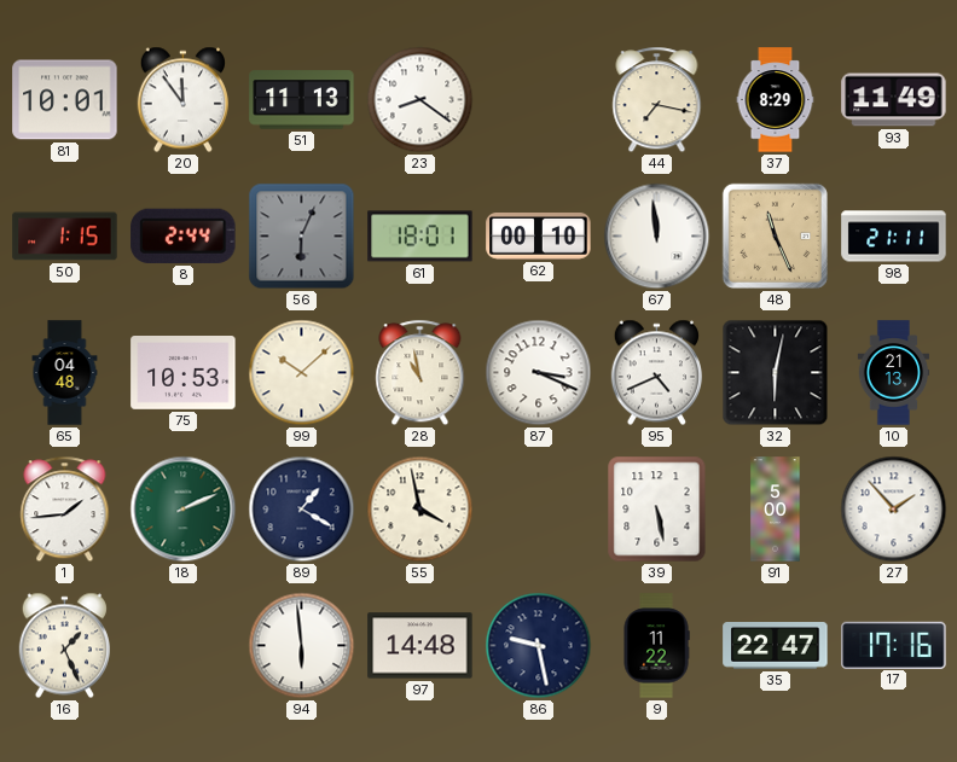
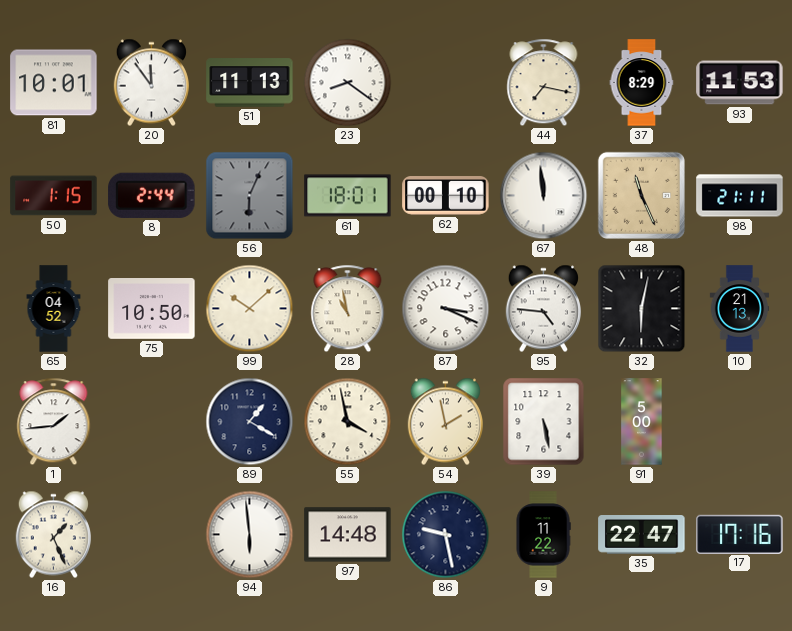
93: 11:49 -> 11:53 (740, 83)
65: 04:48 -> 04:52 (54, 309)
75: 10:53 -> 10:50 (152, 309)
95: 4:41 -> 4:46 (543, 309)
18: 2:11 -> none (184, 510)
54: none -> 1:58 (445, 422)
27: 1:53 -> none (894, 510)
